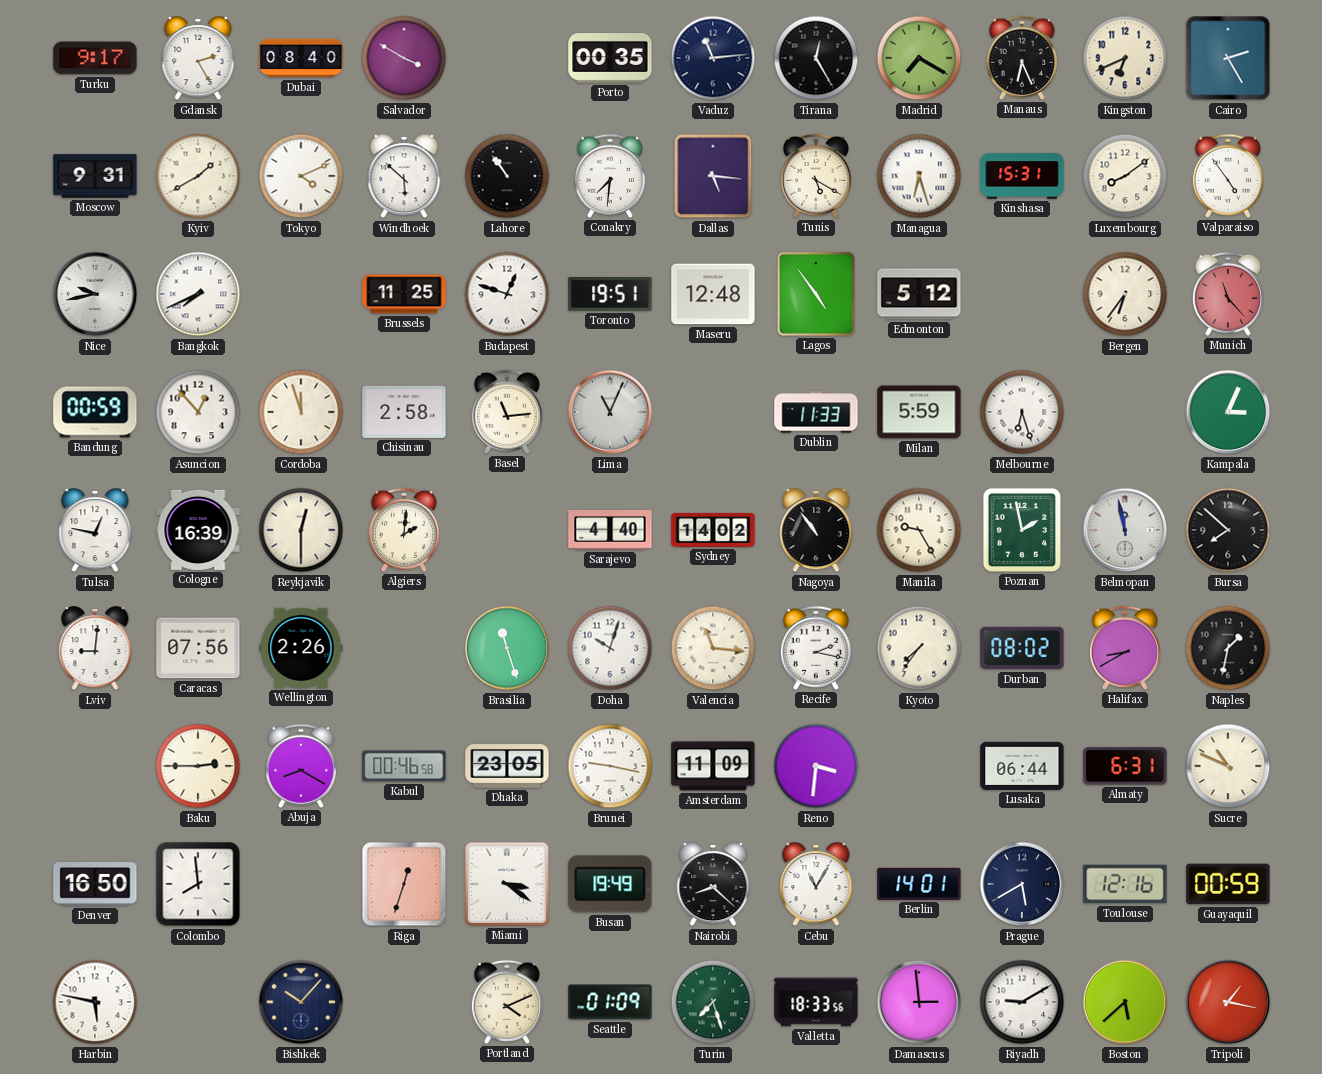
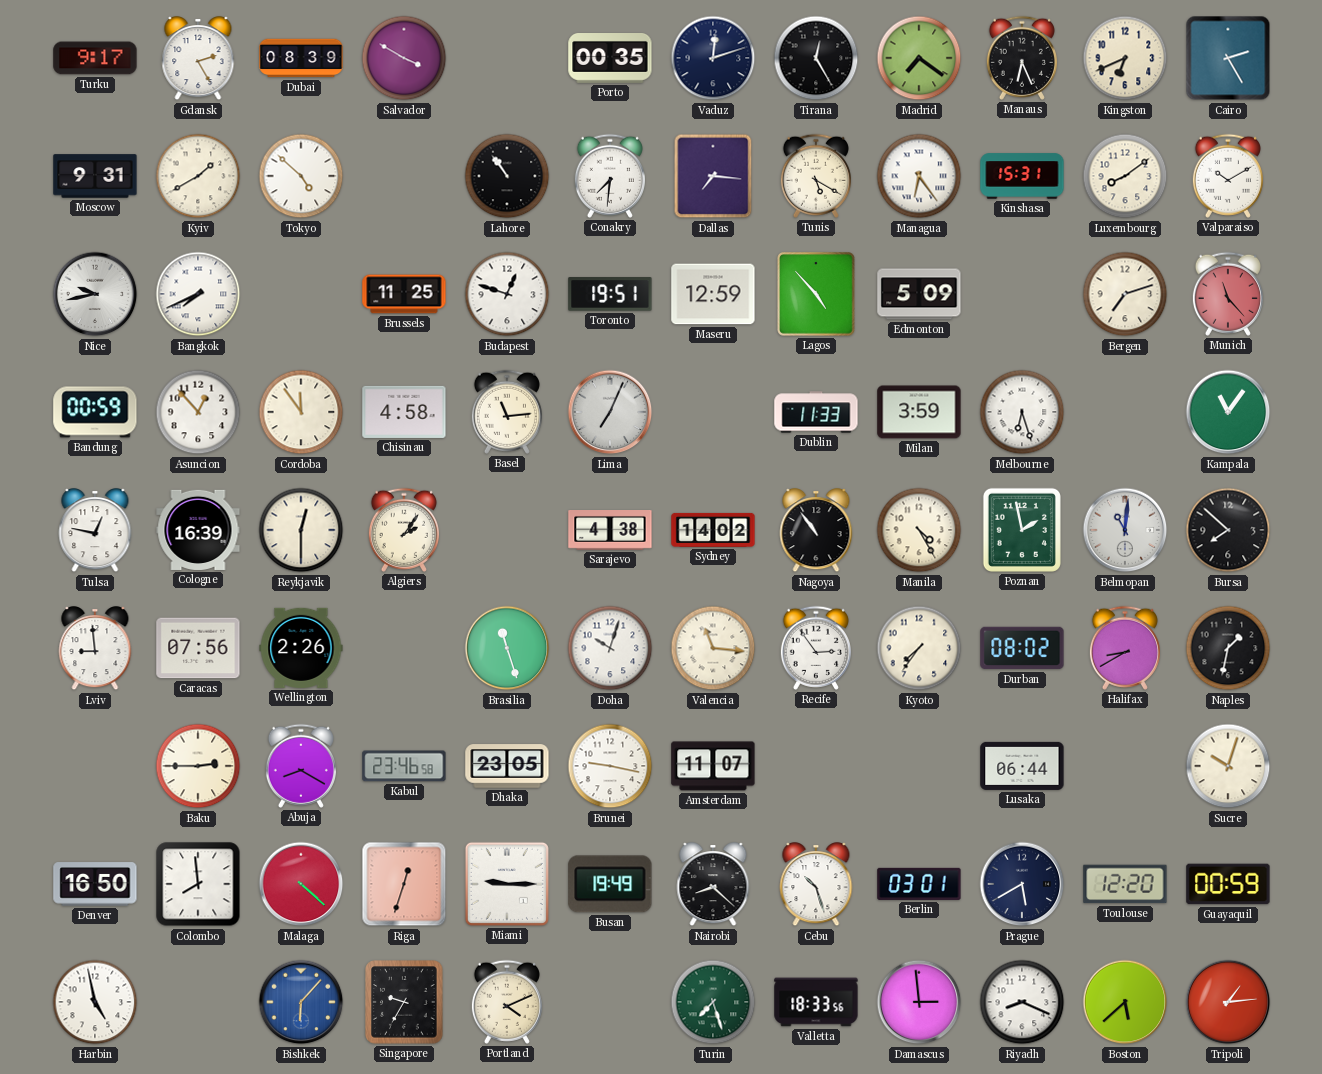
Dubai: 08:40 -> 08:39 (301, 58)
Vaduz: 11:14 -> 12:12 (713, 58)
Madrid: 7:20 -> 7:21 (919, 58)
Tokyo: 4:11 -> 4:52 (301, 176)
Windhoek: 5:52 -> none (404, 177)
Dallas: 5:16 -> 7:16 (713, 176)
Managua: 6:27 -> 6:24 (919, 176)
Valparaiso: 4:54 -> 10:10 (1228, 176)
Maseru: 12:48 -> 12:59 (713, 294)
Lagos: 4:54 -> 4:53 (816, 294)
Edmonton: 5:12 -> 5:09 (919, 294)
Bergen: 6:36 -> 7:12 (1125, 294)
Cordoba: 11:57 -> 11:54 (301, 412)
Chisinau: 2:58 -> 4:58 (404, 412)
Lima: 11:04 -> 7:04 (610, 412)
Milan: 5:59 -> 3:59 (919, 412)
Kampala: 3:04 -> 11:06 (1228, 412)
Algiers: 2:01 -> 2:06 (404, 530)
Sarajevo: 4:40 -> 4:38 (610, 531)
Manila: 9:25 -> 4:25 (919, 530)
Belmopan: 11:58 -> 11:01 (1125, 530)
Lviv: 9:01 -> 8:59 (95, 649)
Recife: 2:17 -> 2:54 (816, 648)
Kabul: 00:46 -> 23:46 (404, 766)
Amsterdam: 11:09 -> 11:07 (713, 766)
Reno: 3:31 -> none (816, 766)
Almaty: 6:31 -> none (1125, 766)
Sucre: 10:49 -> 10:03 (1228, 766)
Malaga: none -> 4:22 (301, 884)
Miami: 3:21 -> 9:15 (507, 884)
Cebu: 11:05 -> 10:27 (816, 885)
Berlin: 14:01 -> 03:01 (919, 884)
Toulouse: 12:16 -> 12:20 (1125, 884)
Harbin: 5:47 -> 4:58 (95, 1002)
Bishkek: 10:07 -> 6:07 (301, 1002)
Bishkek dial: navy -> blue (301, 1002)
Singapore: none -> 9:35 (404, 1002)
Seattle: 01:09 -> none (610, 1002)
Riyadh: 9:10 -> 8:19 (1022, 1002)
Tripoli: 1:17 -> 1:14 (1228, 1002)
